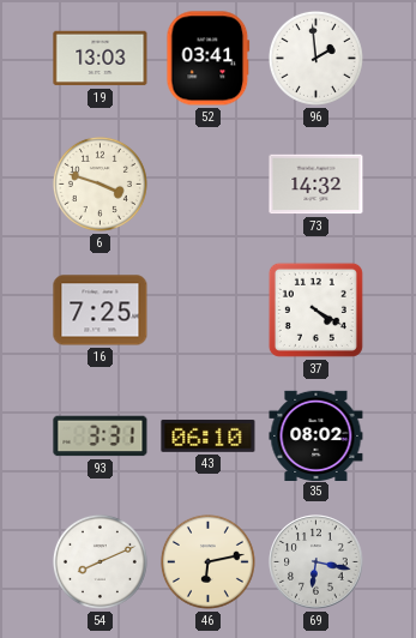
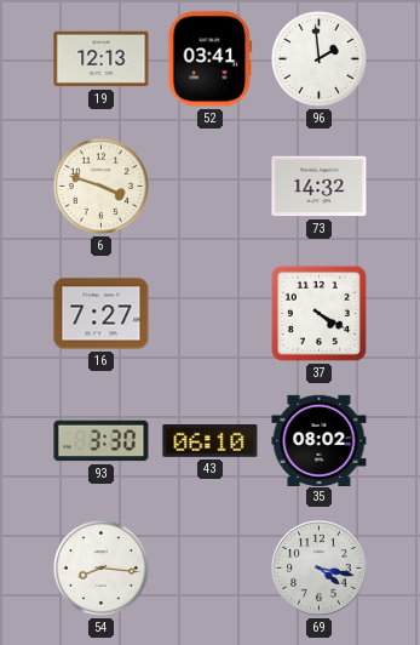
19: 13:03 -> 12:13 (102, 59)
16: 7:25 -> 7:27 (102, 314)
93: 3:31 -> 3:30 (102, 441)
54: 8:11 -> 8:16 (100, 567)
46: 6:13 -> none (207, 561)
69: 6:17 -> 4:17 (320, 569)
